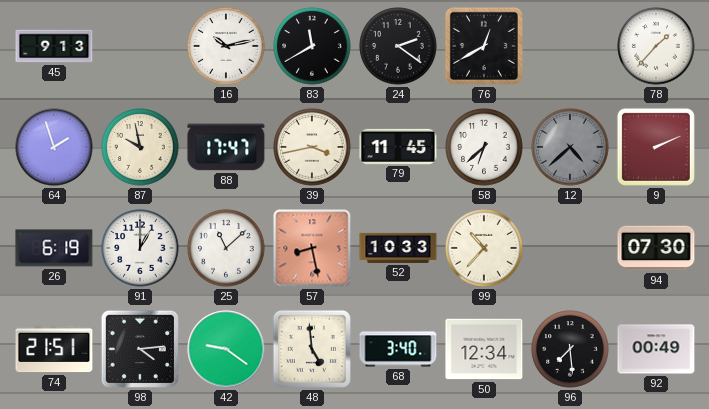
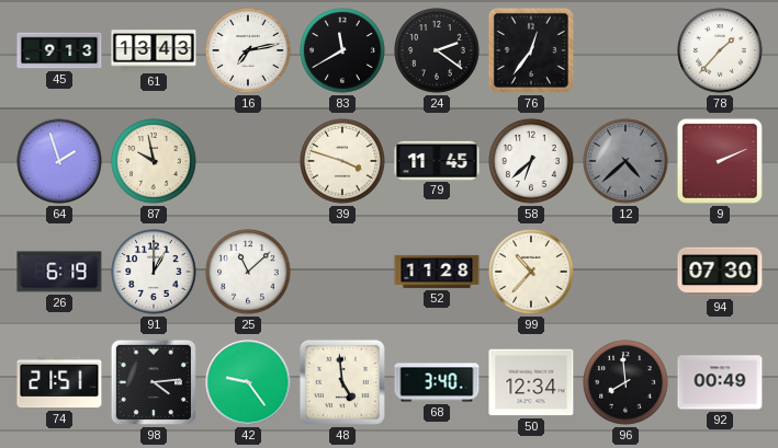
61: none -> 13:43 (154, 50)
16: 10:13 -> 7:13 (248, 50)
76: 12:40 -> 12:36 (531, 50)
88: 17:47 -> none (226, 147)
39: 3:43 -> 3:48 (342, 161)
57: 8:28 -> none (312, 248)
52: 10:33 -> 11:28 (437, 272)
42: 9:21 -> 9:24 (248, 382)
96: 7:29 -> 7:59 (625, 382)
